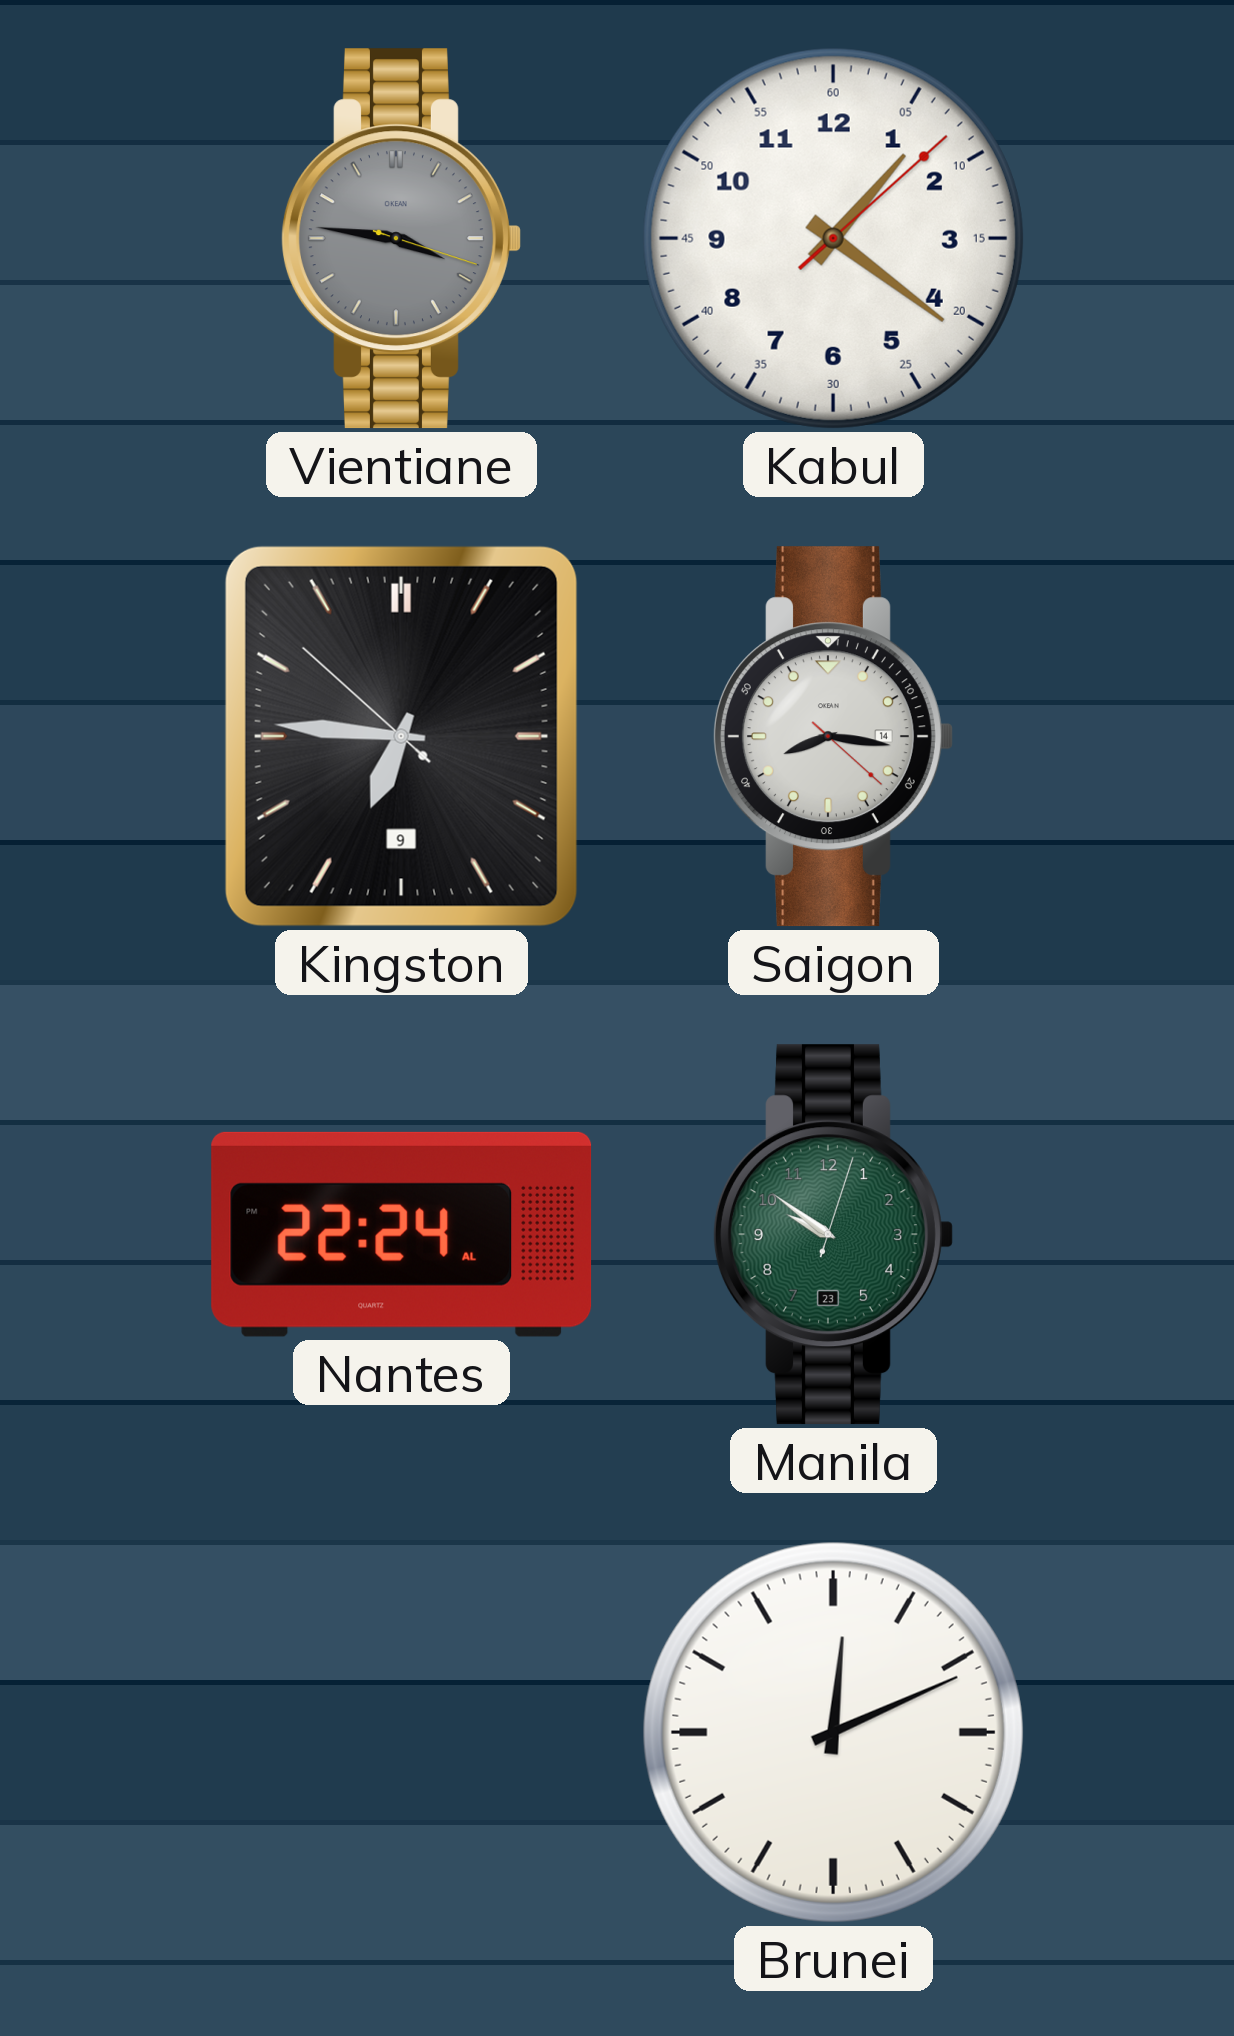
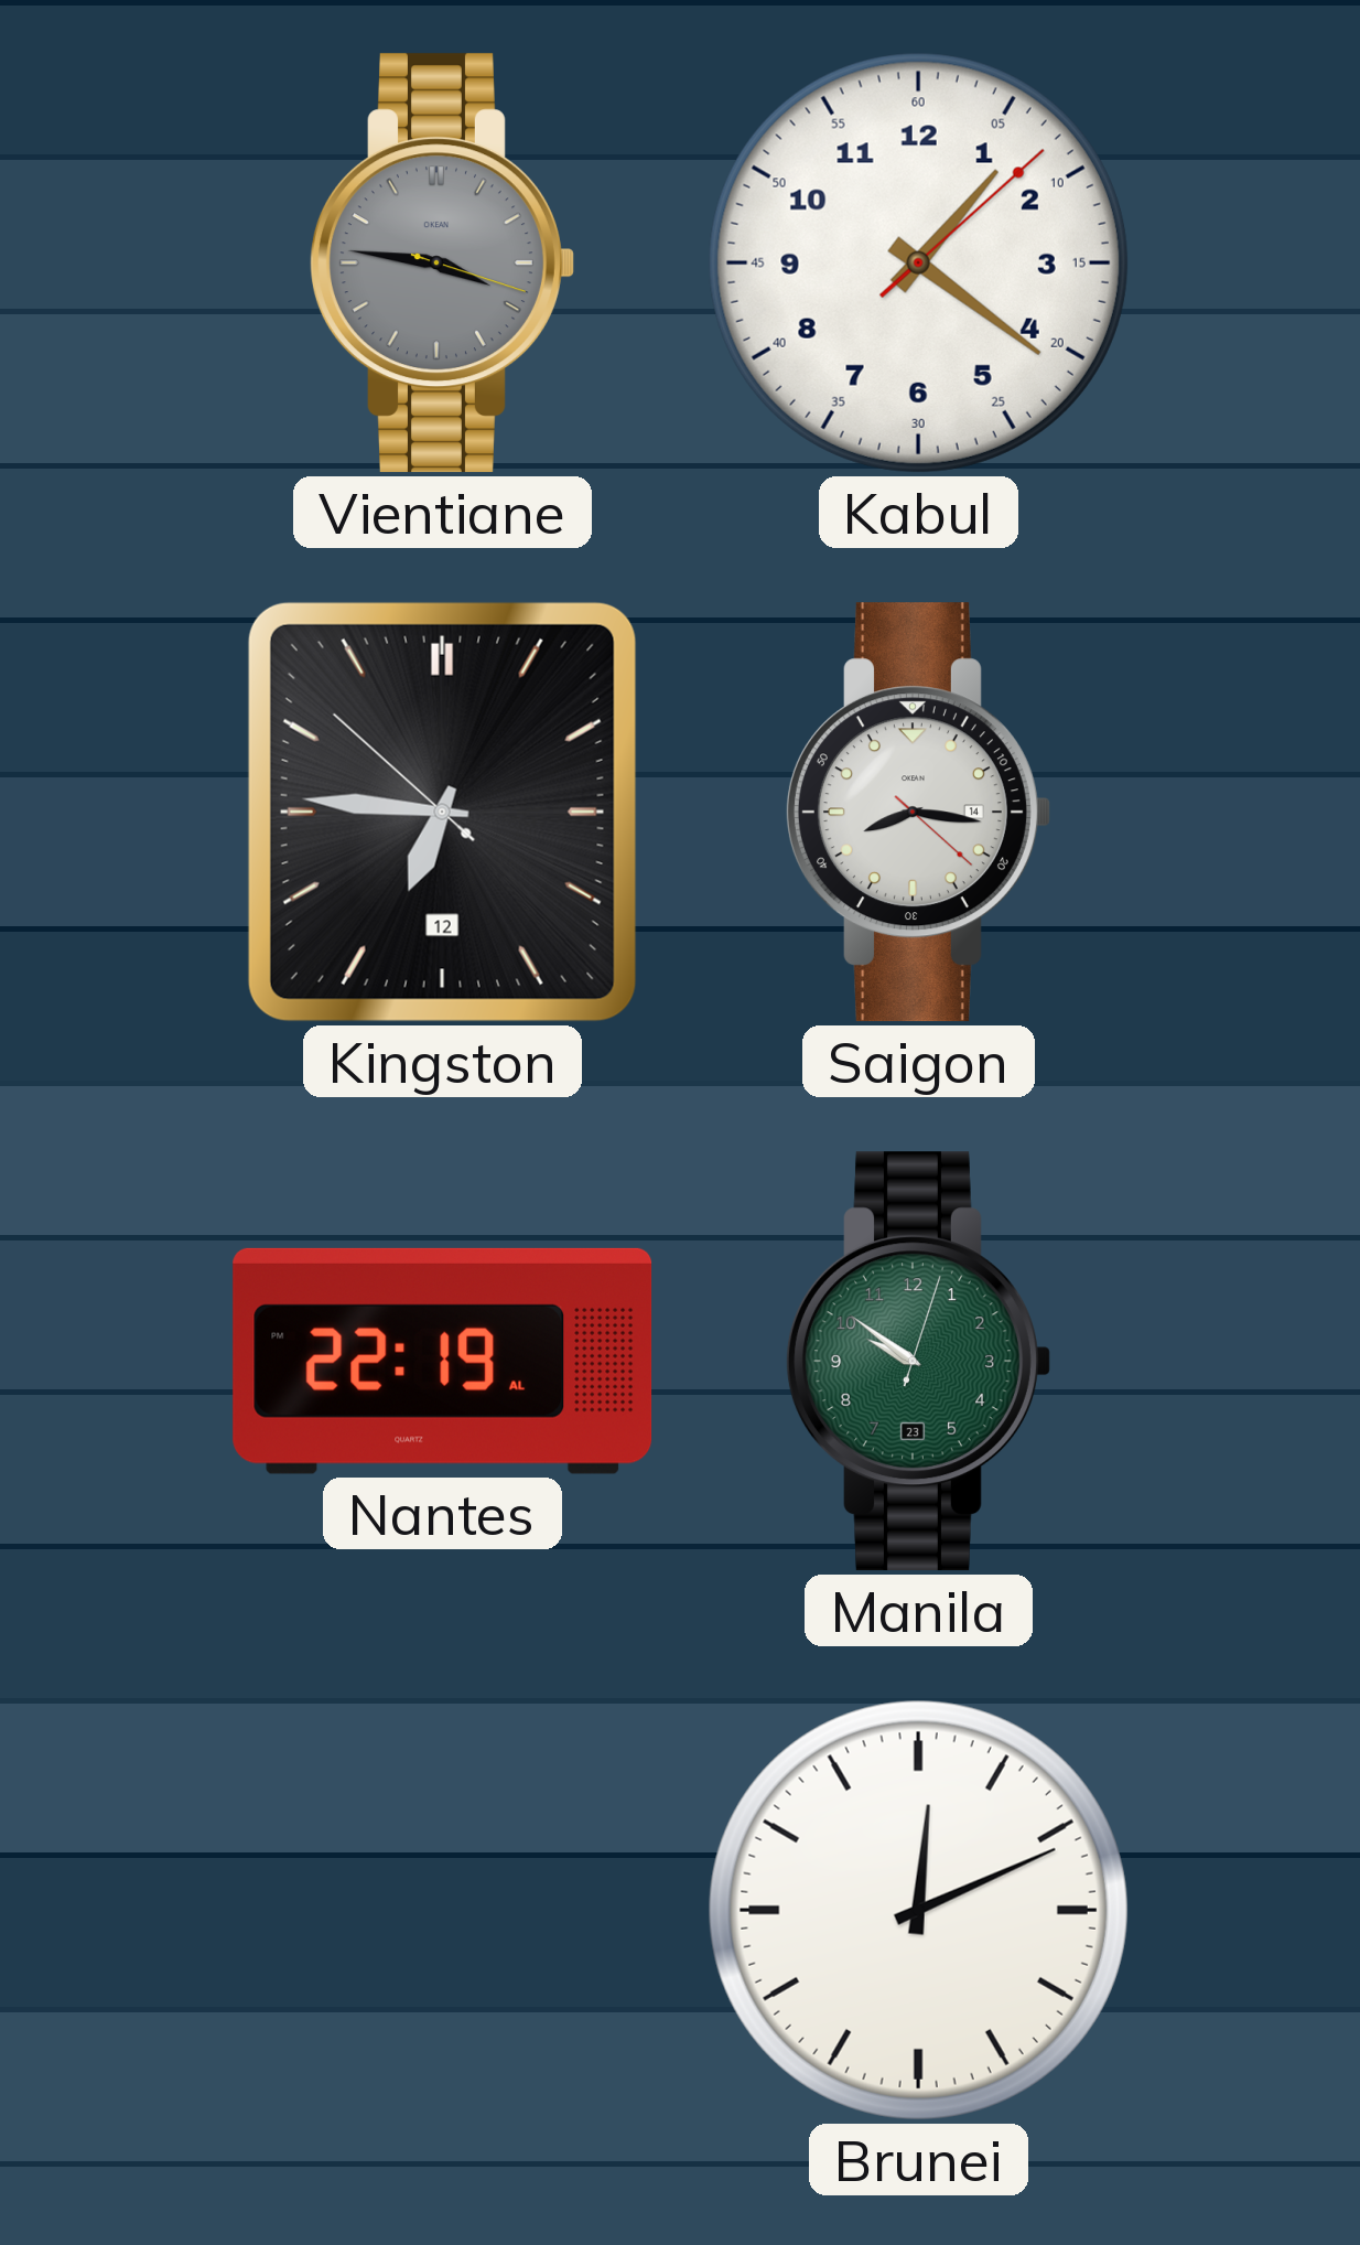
Kingston date: 9 -> 12 (442, 812)
Nantes: 22:24 -> 22:19 (443, 1361)
